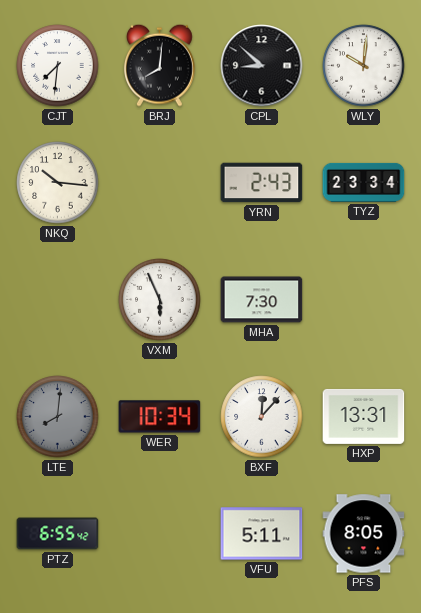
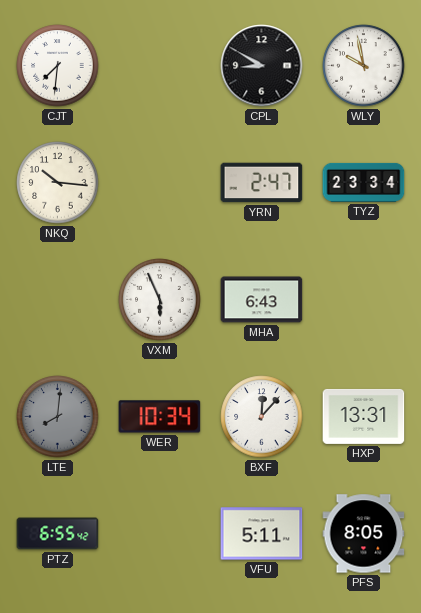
BRJ: 8:01 -> none (159, 65)
CPL: 8:52 -> 8:50 (262, 66)
WLY: 10:01 -> 9:58 (364, 66)
YRN: 2:43 -> 2:47 (262, 183)
MHA: 7:30 -> 6:43 (262, 300)
